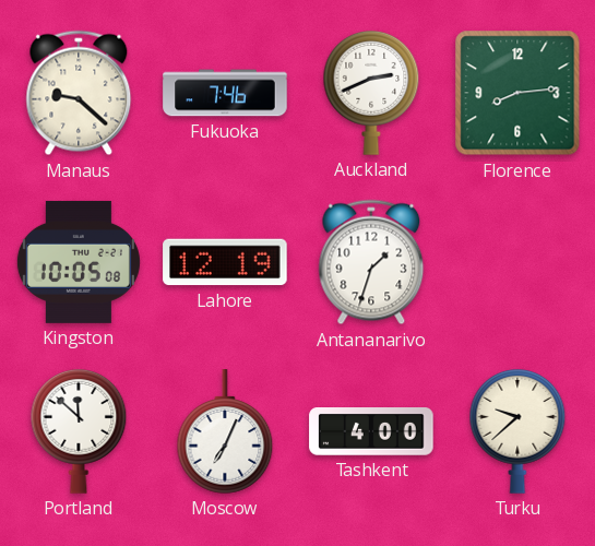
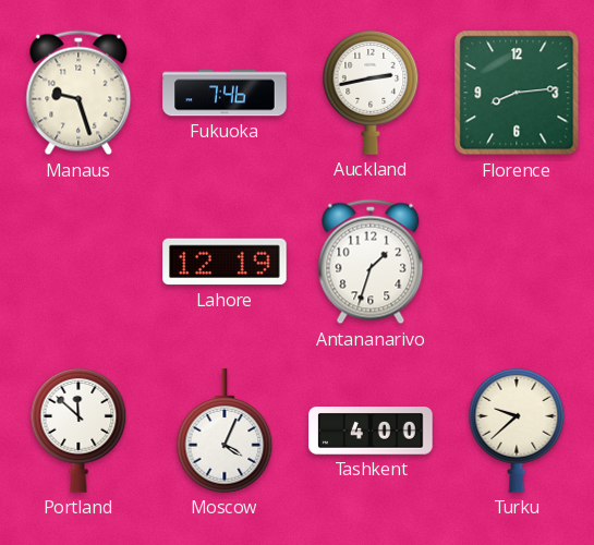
Manaus: 9:22 -> 9:27 (78, 93)
Auckland: 2:41 -> 2:43 (371, 93)
Kingston: 10:05 -> none (79, 262)
Moscow: 7:04 -> 4:04 (225, 431)
